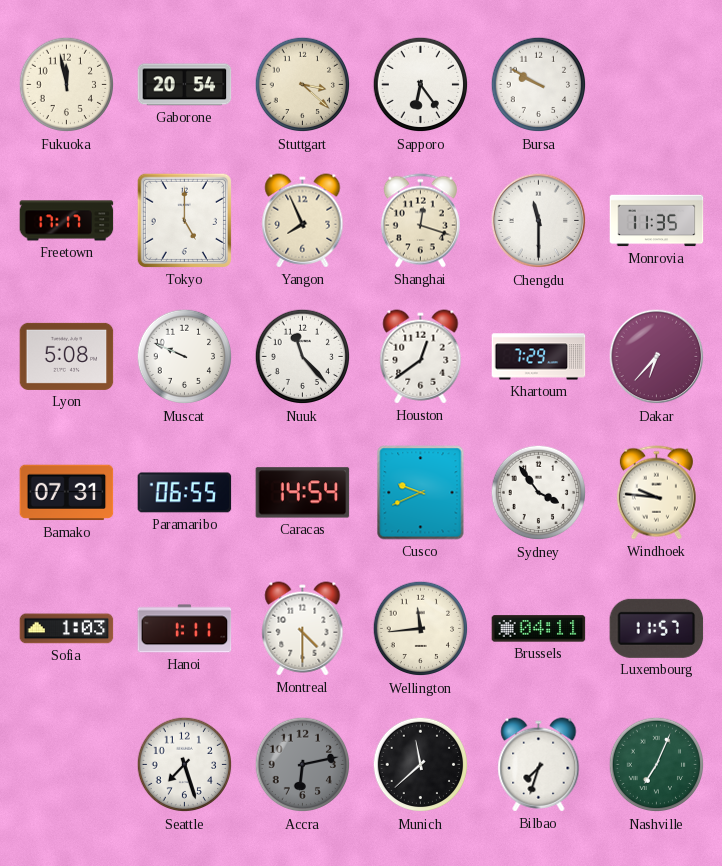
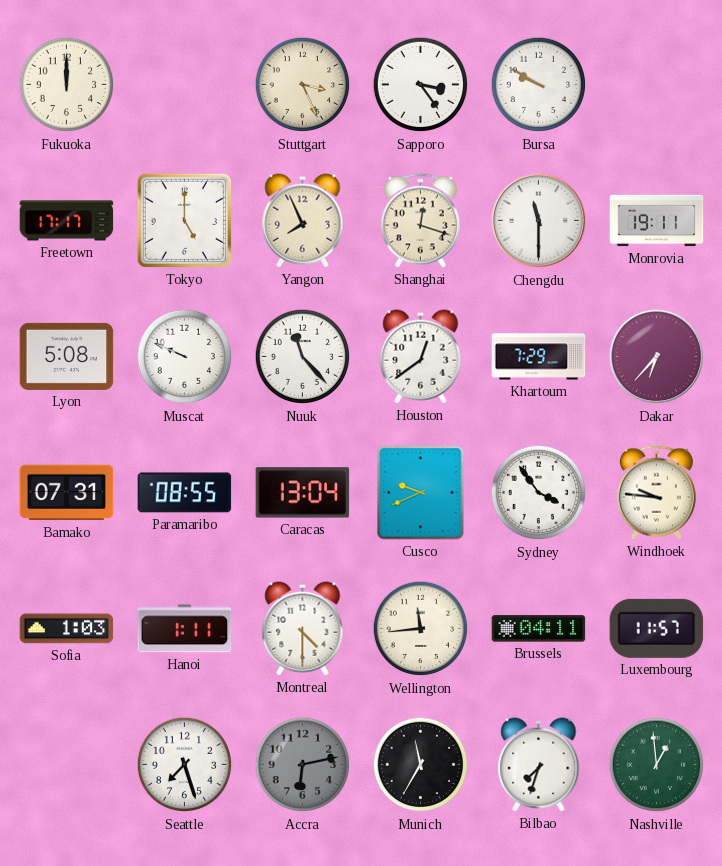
Fukuoka: 11:58 -> 12:00 (67, 85)
Gaborone: 20:54 -> none (185, 85)
Stuttgart: 3:22 -> 3:26 (303, 85)
Sapporo: 6:24 -> 3:24 (421, 85)
Monrovia: 11:35 -> 19:11 (657, 221)
Paramaribo: 06:55 -> 08:55 (185, 493)
Caracas: 14:54 -> 13:04 (303, 493)
Munich: 11:38 -> 11:35 (421, 765)
Nashville: 7:04 -> 12:59 (657, 765)
